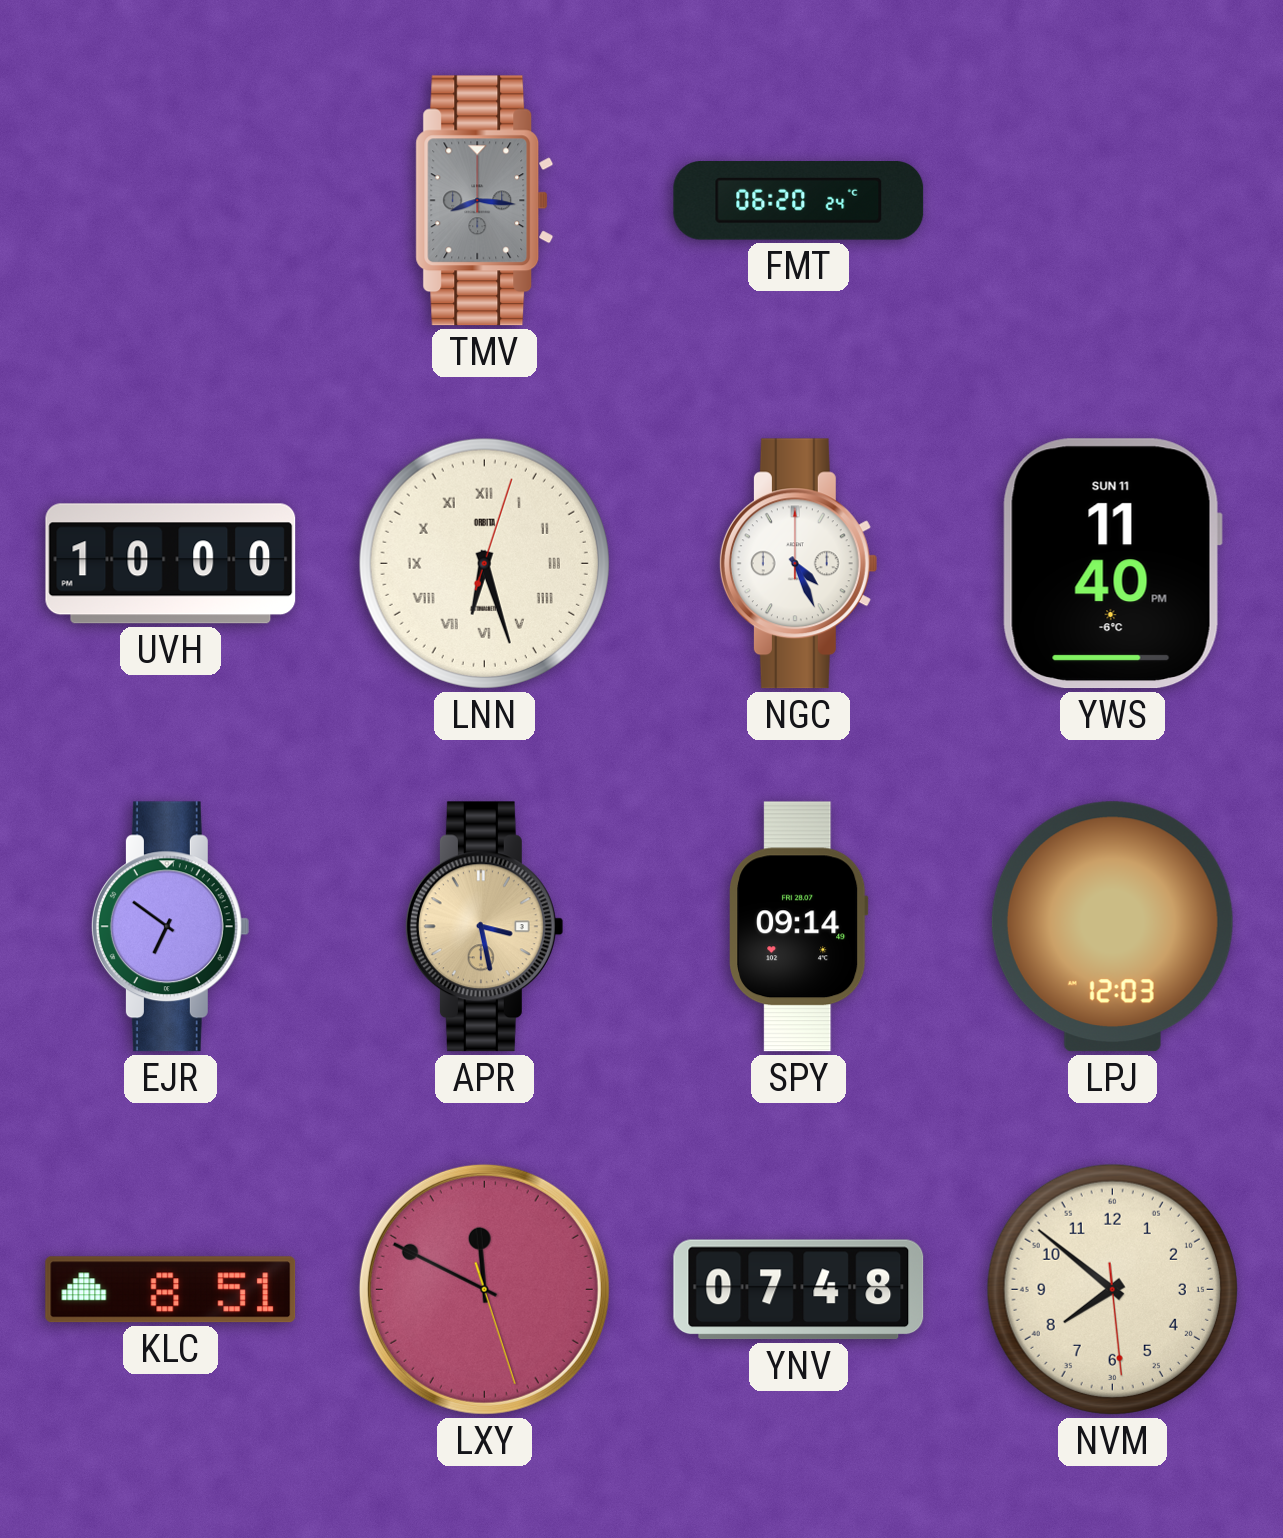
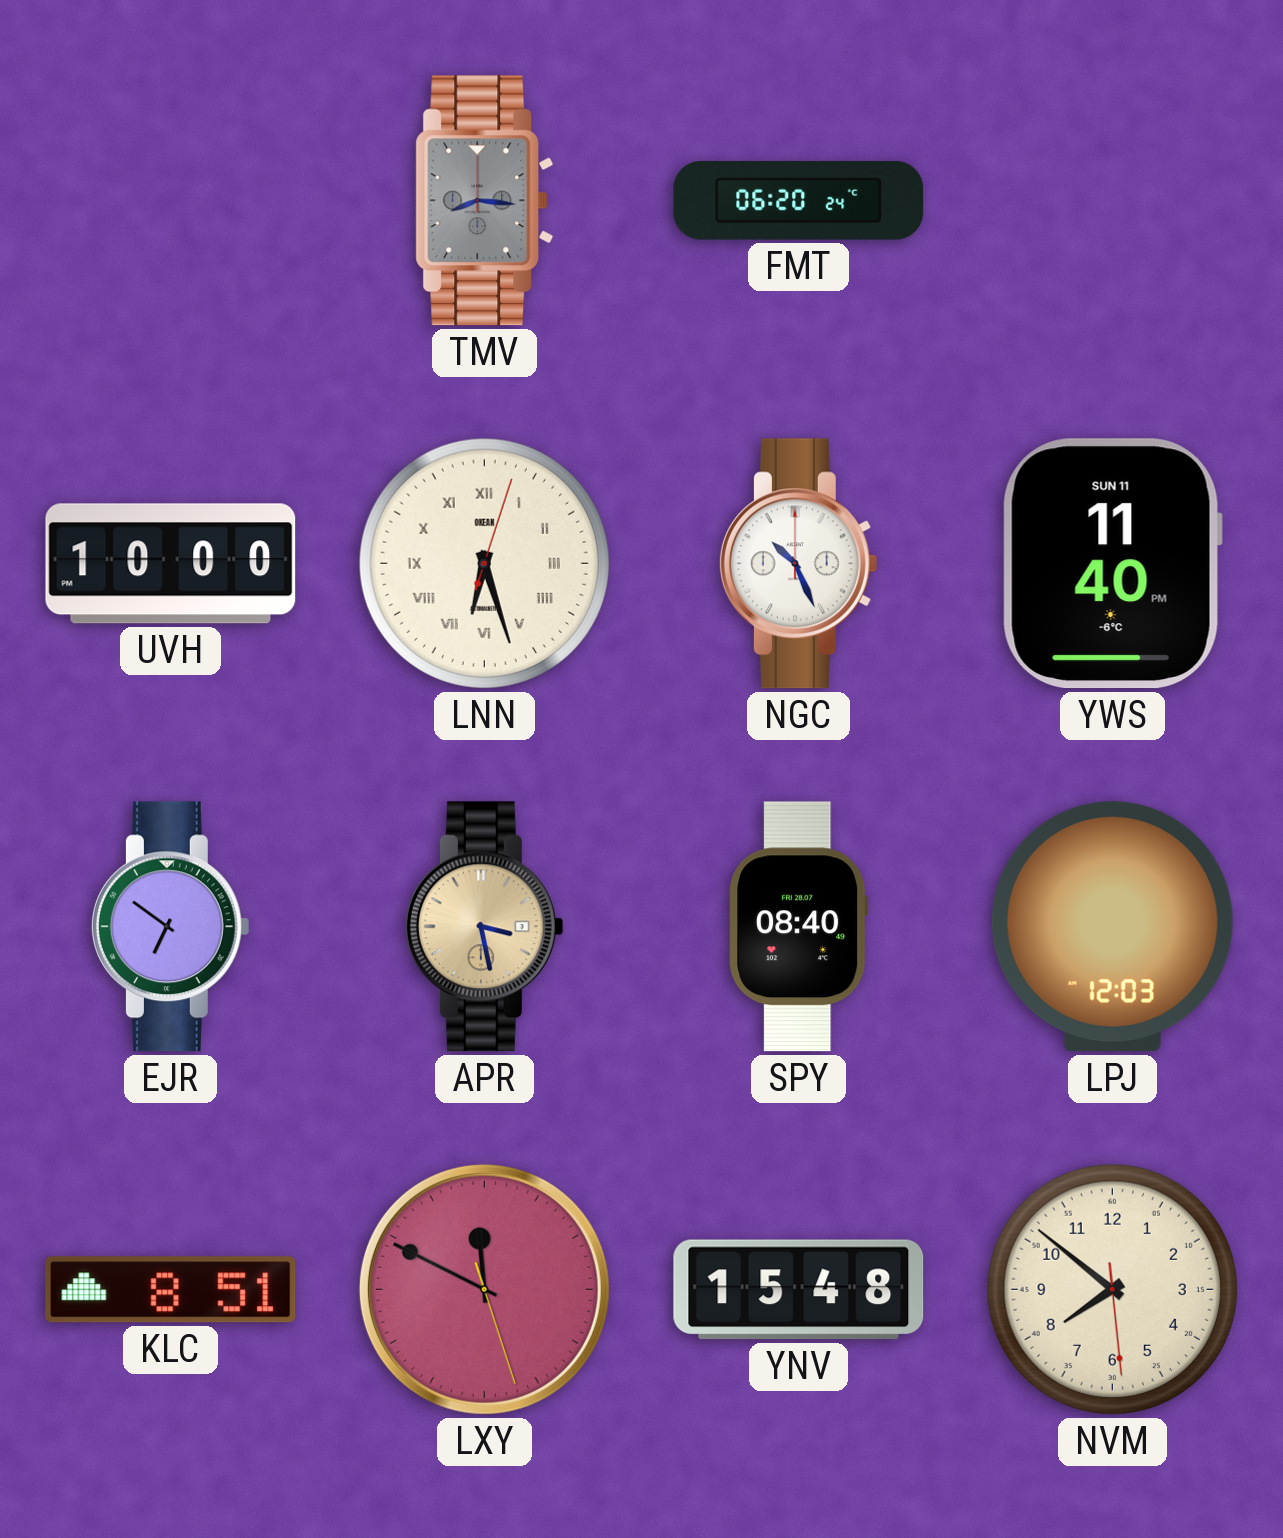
LNN brand: ORBITA -> OKEAN (484, 563)
NGC: 4:26 -> 10:26 (798, 564)
SPY: 09:14 -> 08:40 (799, 927)
YNV: 07:48 -> 15:48 (799, 1290)
